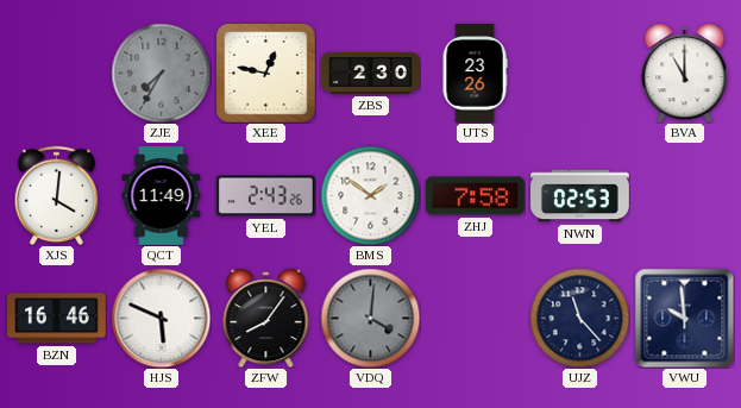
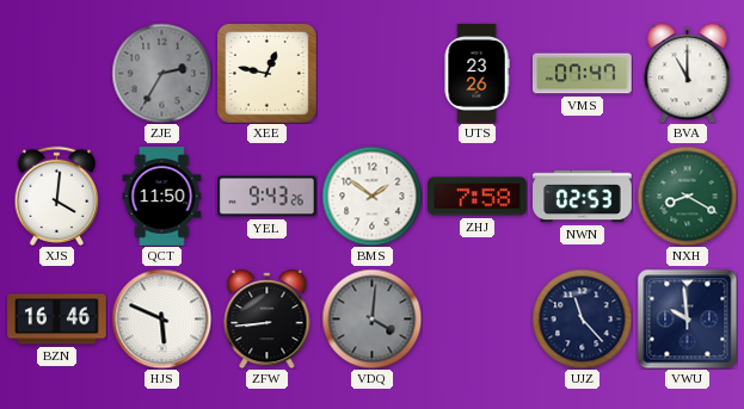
ZJE: 7:35 -> 2:35 (161, 73)
ZBS: 2:30 -> none (371, 73)
VMS: none -> 07:47 (583, 74)
QCT: 11:49 -> 11:50 (162, 197)
YEL: 2:43 -> 9:43 (268, 197)
NXH: none -> 8:20 (687, 196)
ZFW: 8:06 -> 8:44 (268, 318)
